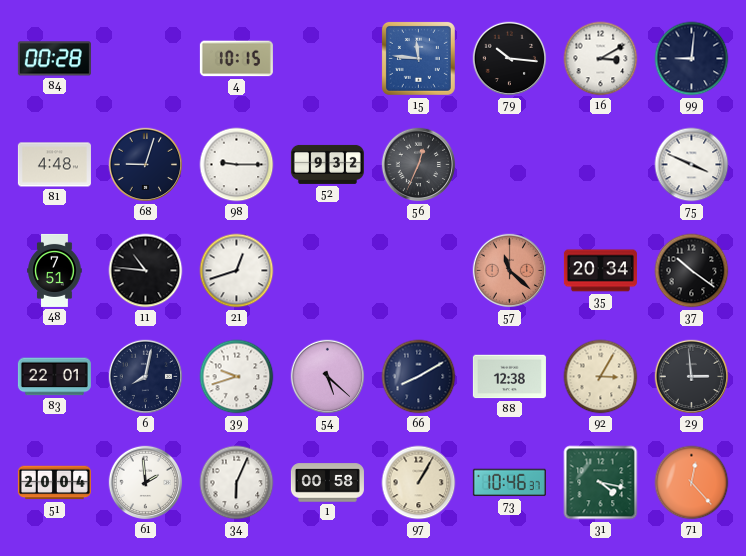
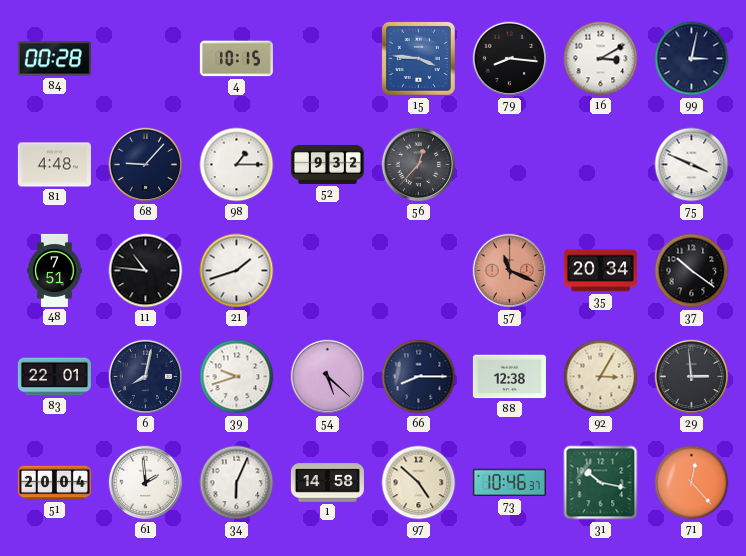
15: 11:46 -> 3:46 (418, 58)
79: 10:16 -> 8:16 (510, 59)
99: 9:01 -> 3:02 (692, 59)
68: 9:03 -> 9:07 (146, 165)
98: 9:15 -> 1:15 (237, 165)
56: 12:34 -> 12:37 (419, 165)
21: 12:42 -> 1:42 (237, 271)
57: 11:22 -> 11:19 (510, 271)
66: 8:10 -> 8:15 (419, 377)
1: 00:58 -> 14:58 (327, 483)
97: 1:05 -> 4:52 (419, 483)
31: 4:17 -> 10:17 (601, 483)
